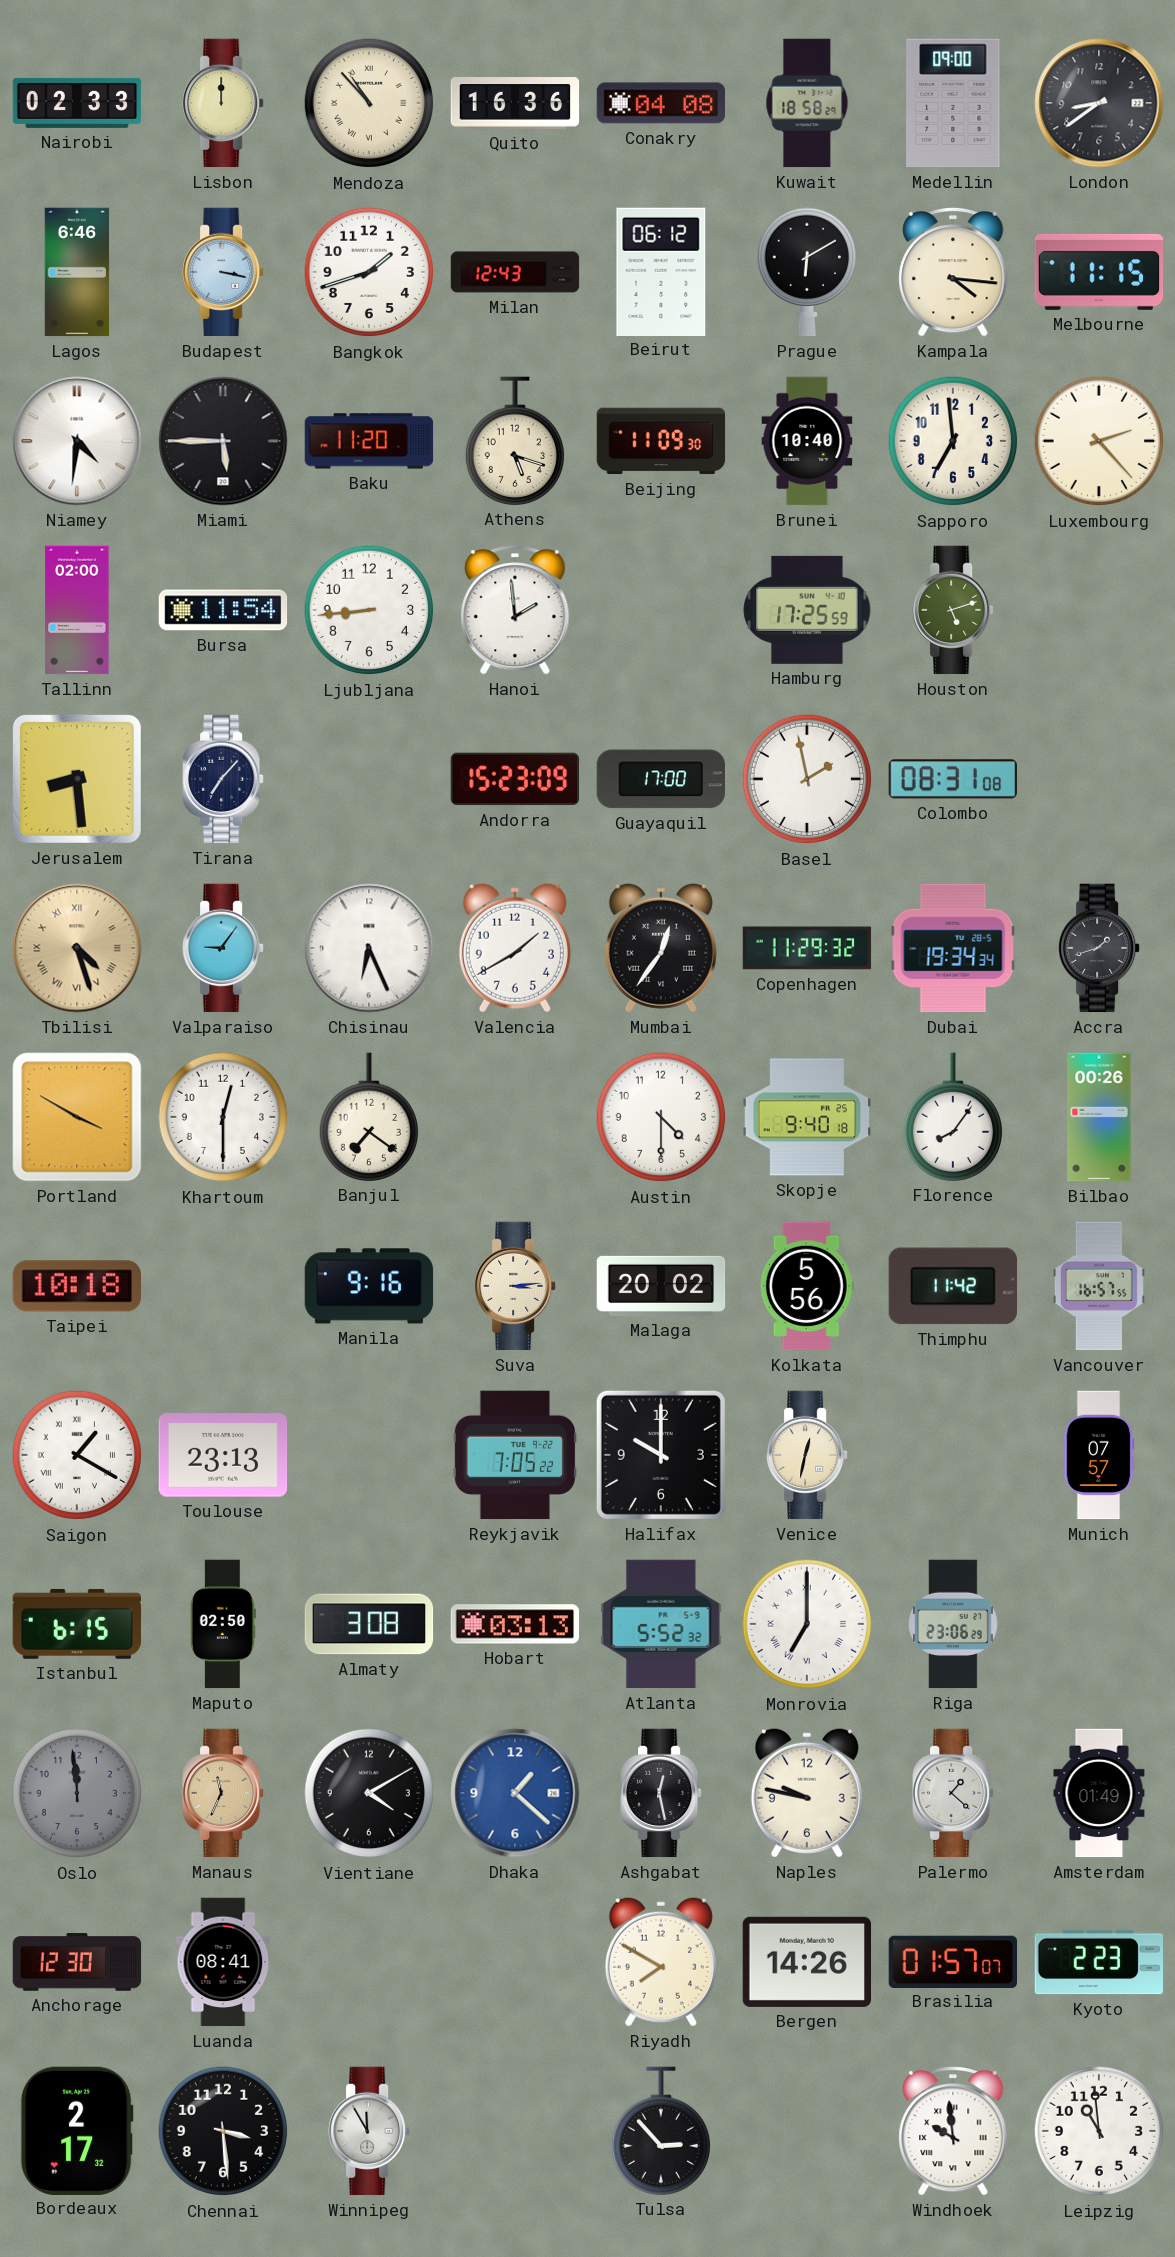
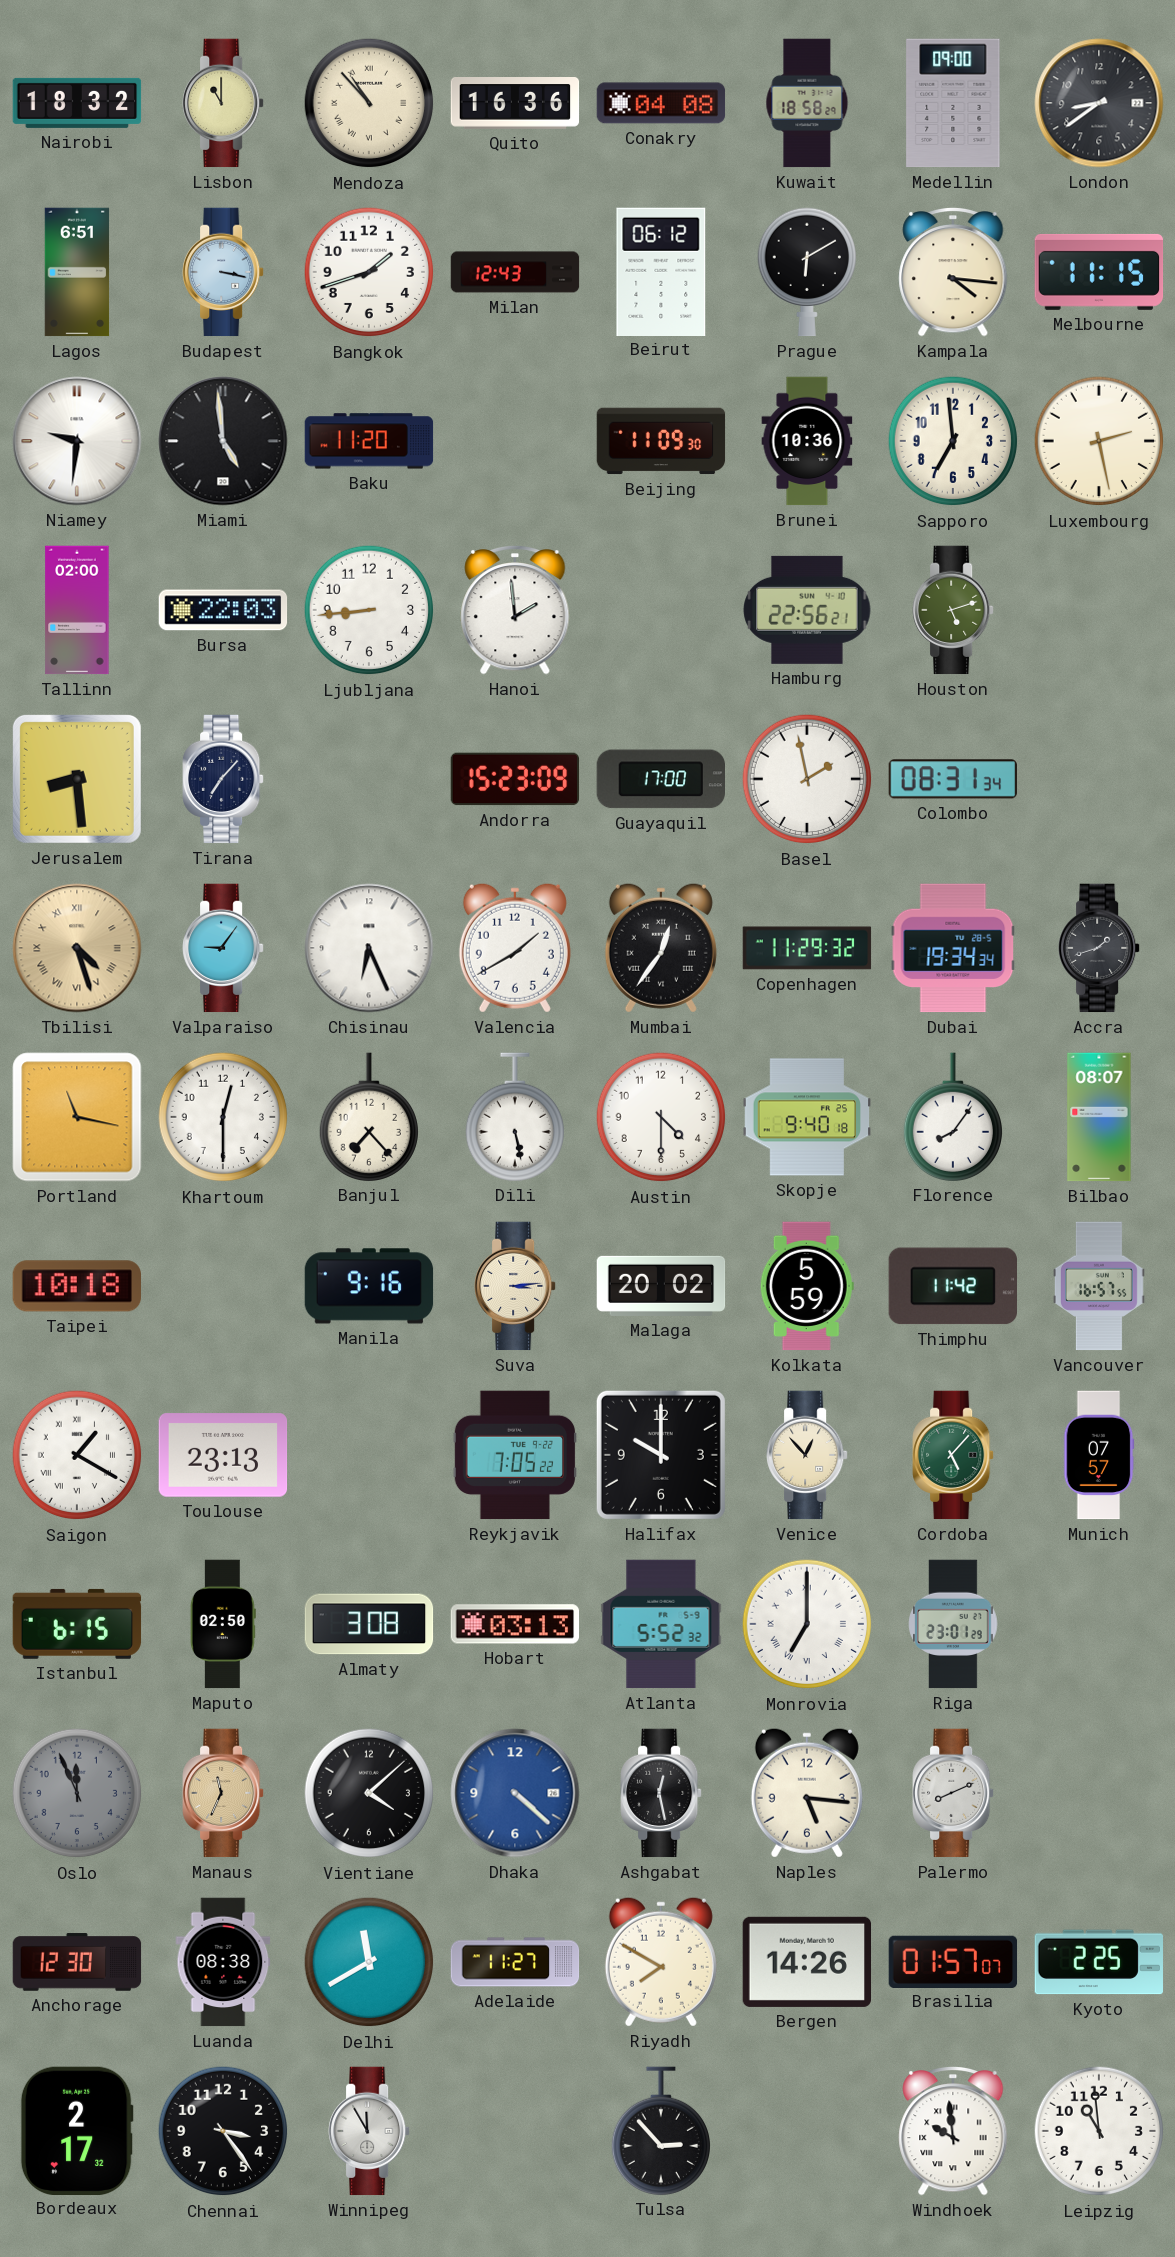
Nairobi: 02:33 -> 18:32 (77, 103)
Lisbon: 12:00 -> 11:00 (224, 103)
Lagos: 6:46 -> 6:51 (77, 272)
Niamey: 4:31 -> 9:31 (77, 441)
Miami: 5:45 -> 4:59 (223, 441)
Athens: 5:18 -> none (514, 441)
Brunei: 10:40 -> 10:36 (807, 441)
Luxembourg: 2:23 -> 2:28 (1099, 441)
Bursa: 11:54 -> 22:03 (223, 610)
Hamburg: 17:25 -> 22:56 (807, 610)
Colombo: 08:31:08 -> 08:31:34 (952, 779)
Portland: 3:50 -> 11:17 (77, 1117)
Banjul: 7:21 -> 7:23 (368, 1117)
Dili: none -> 5:28 (514, 1117)
Bilbao: 00:26 -> 08:07 (1099, 1117)
Kolkata: 5:56 -> 5:59 (807, 1286)
Venice: 12:32 -> 12:53 (808, 1455)
Cordoba: none -> 5:07 (954, 1455)
Riga: 23:06 -> 23:01 (953, 1624)
Oslo: 11:59 -> 11:56 (77, 1793)
Vientiane: 4:10 -> 4:08 (369, 1793)
Dhaka: 1:22 -> 4:22 (515, 1793)
Naples: 9:47 -> 5:16 (807, 1793)
Palermo: 1:22 -> 8:11 (954, 1793)
Amsterdam: 01:49 -> none (1099, 1793)
Luanda: 08:41 -> 08:38 (223, 1962)
Delhi: none -> 11:40 (369, 1962)
Adelaide: none -> 11:27 (515, 1962)
Kyoto: 2:23 -> 2:25 (1099, 1962)
Chennai: 3:29 -> 3:24 (223, 2131)
